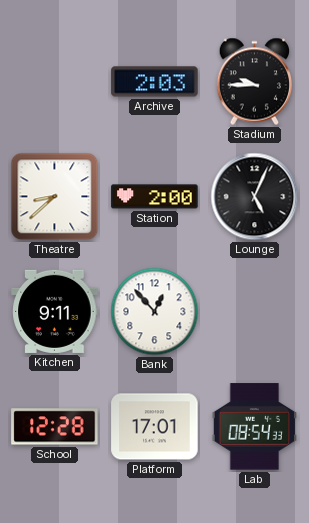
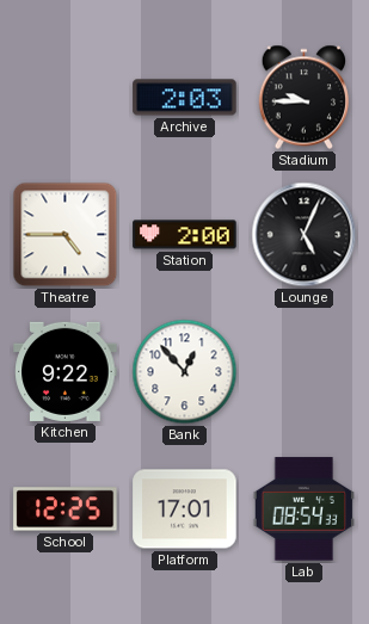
Theatre: 8:38 -> 4:45 (66, 235)
Kitchen: 9:11 -> 9:22 (66, 371)
School: 12:28 -> 12:25 (66, 509)
